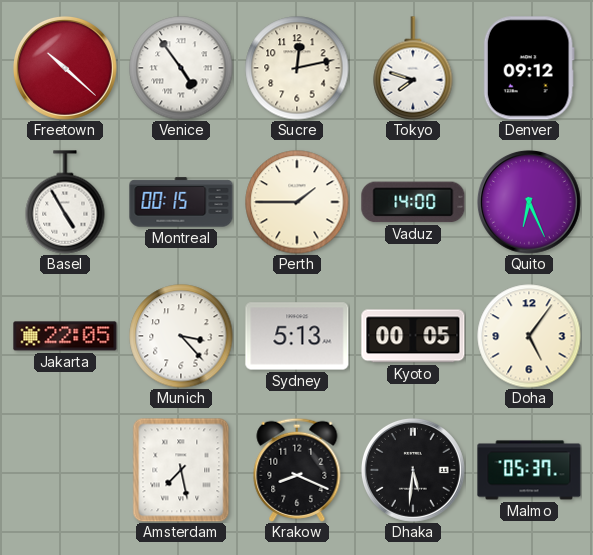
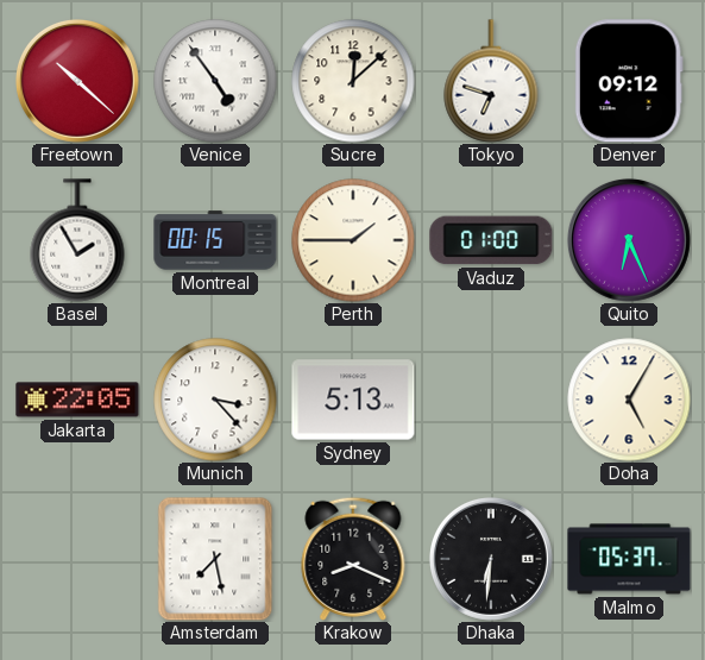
Sucre: 12:13 -> 12:08 (353, 81)
Tokyo: 7:48 -> 6:48 (491, 81)
Basel: 4:55 -> 1:55 (77, 240)
Vaduz: 14:00 -> 01:00 (491, 240)
Kyoto: 00:05 -> none (413, 336)
Doha: 5:06 -> 5:05 (629, 400)
Dhaka: 5:31 -> 6:31 (491, 560)
